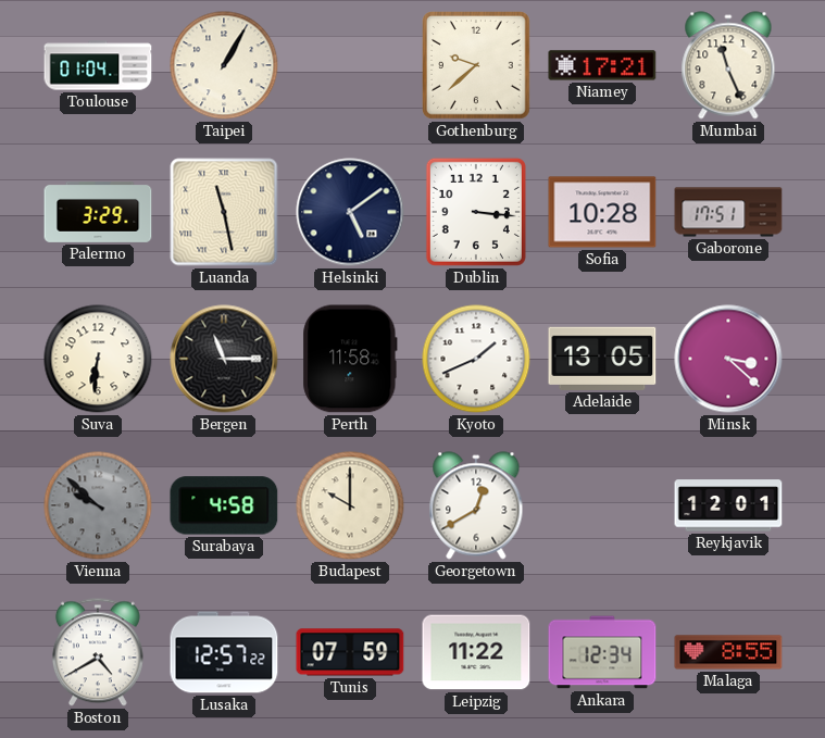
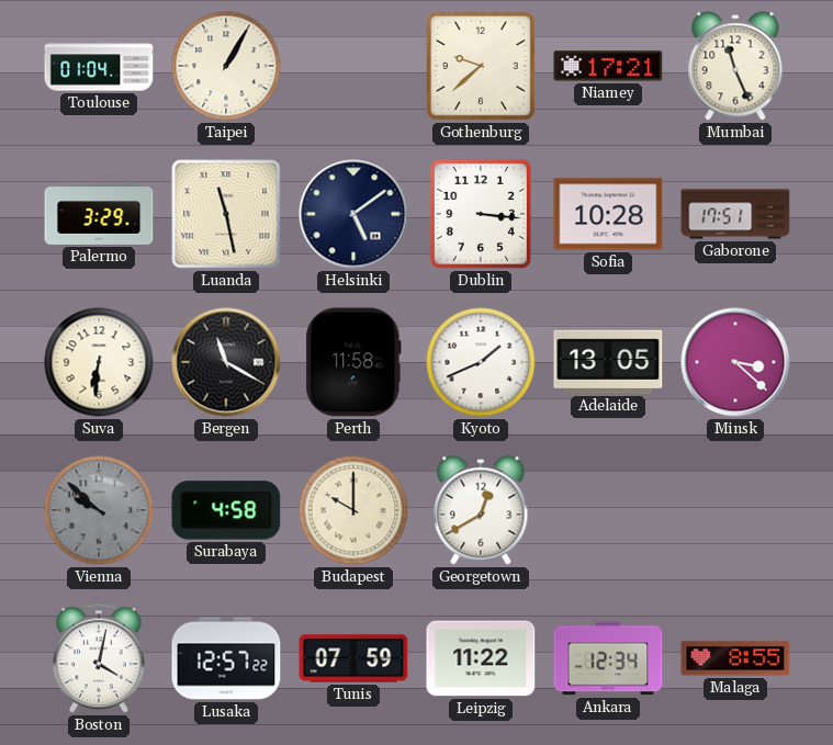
Bergen: 11:15 -> 11:20 (226, 362)
Reykjavik: 12:01 -> none (728, 505)
Boston: 4:40 -> 4:02 (99, 658)
